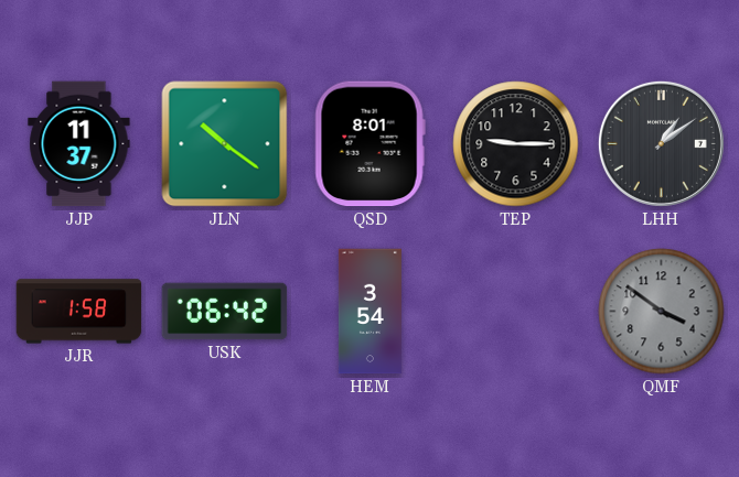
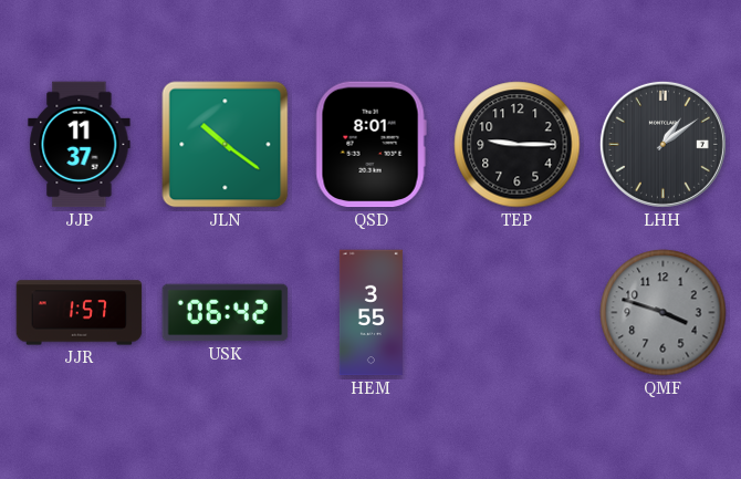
JJR: 1:58 -> 1:57 (80, 313)
HEM: 3:54 -> 3:55 (370, 313)
QMF: 3:51 -> 3:48 (664, 313)
